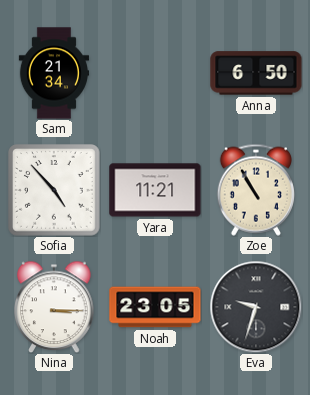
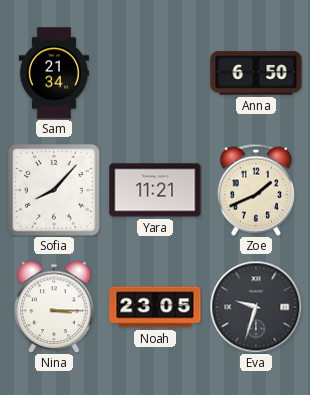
Sofia: 4:53 -> 8:07 (55, 191)
Zoe: 10:55 -> 1:41 (256, 190)
